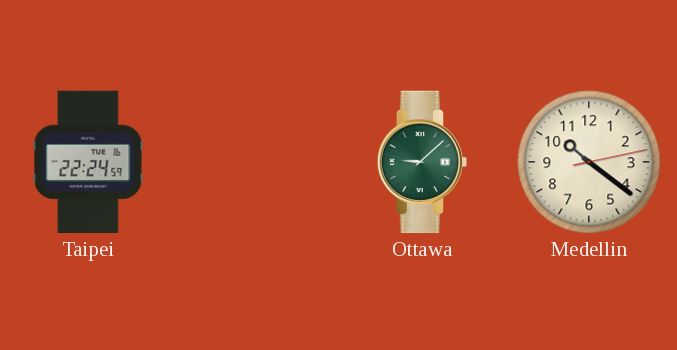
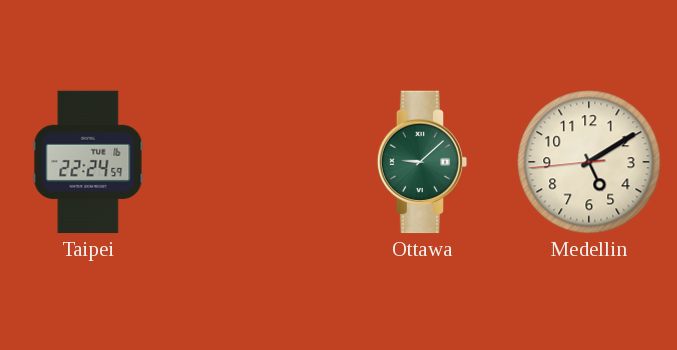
Medellin: 10:21 -> 5:09 (589, 162)
